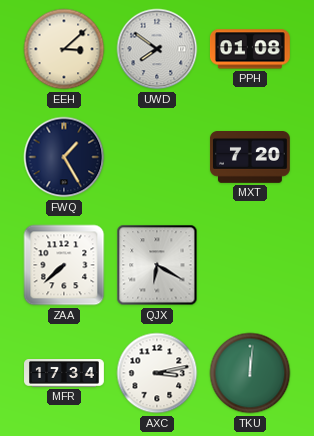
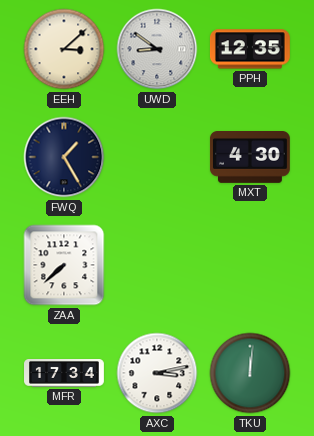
UWD: 7:51 -> 8:51 (157, 49)
PPH: 01:08 -> 12:35 (250, 49)
MXT: 7:20 -> 4:30 (250, 158)
QJX: 6:20 -> none (157, 265)
